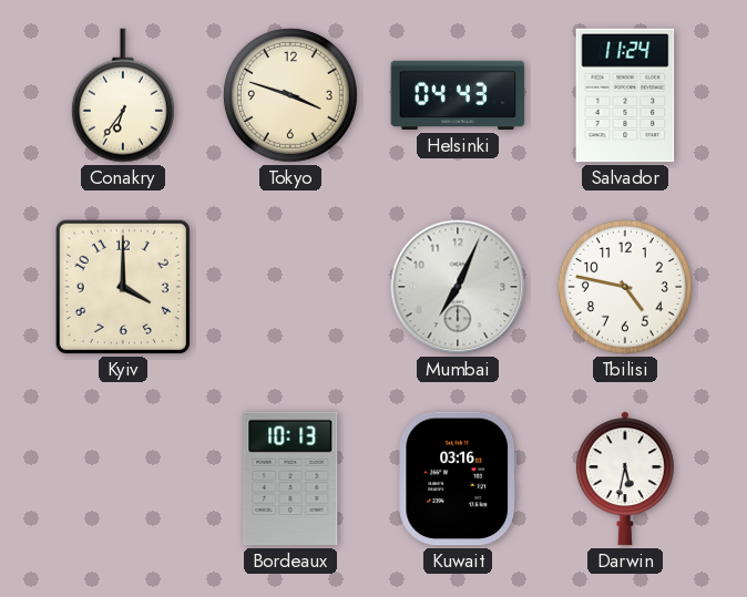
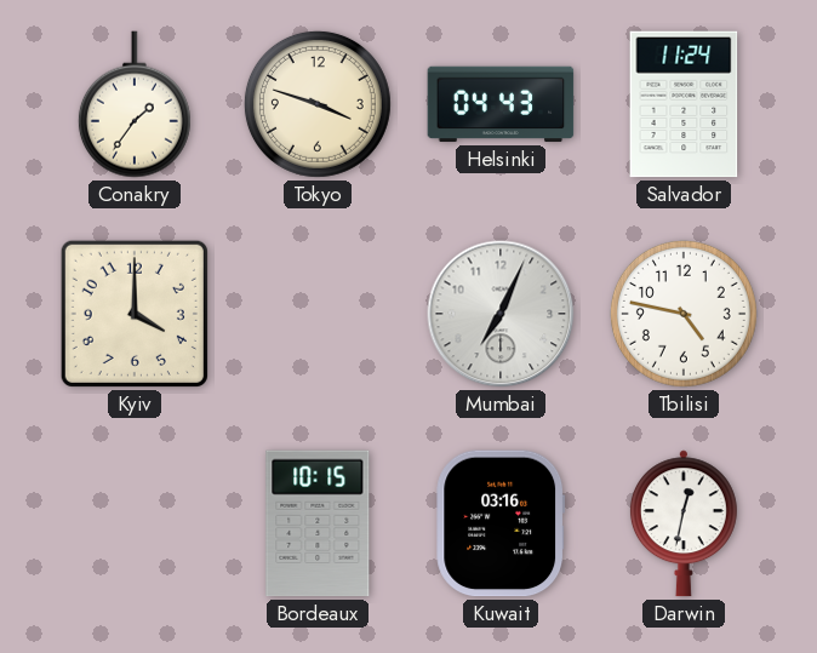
Conakry: 6:36 -> 1:36 (135, 104)
Bordeaux: 10:13 -> 10:15 (318, 523)
Darwin: 5:32 -> 12:32 (684, 523)
